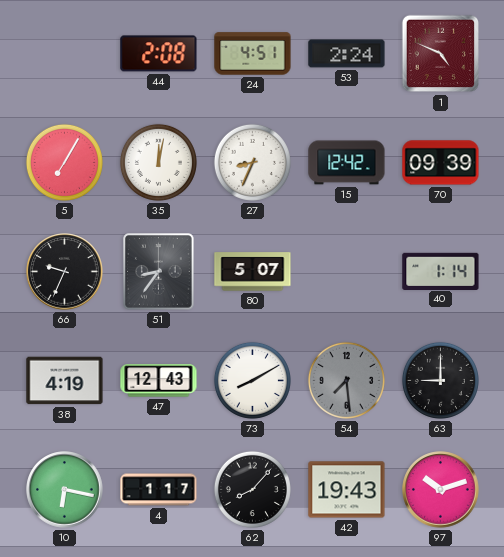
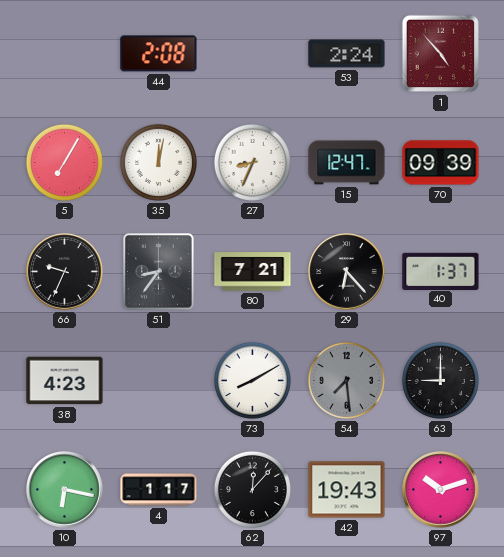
24: 4:51 -> none (253, 54)
1: 4:49 -> 4:53 (441, 54)
15: 12:42 -> 12:47 (347, 163)
80: 5:07 -> 7:21 (253, 272)
29: none -> 6:23 (347, 272)
40: 1:14 -> 1:37 (441, 271)
38: 4:19 -> 4:23 (65, 381)
47: 12:43 -> none (159, 381)
62: 8:07 -> 12:07 (252, 489)
